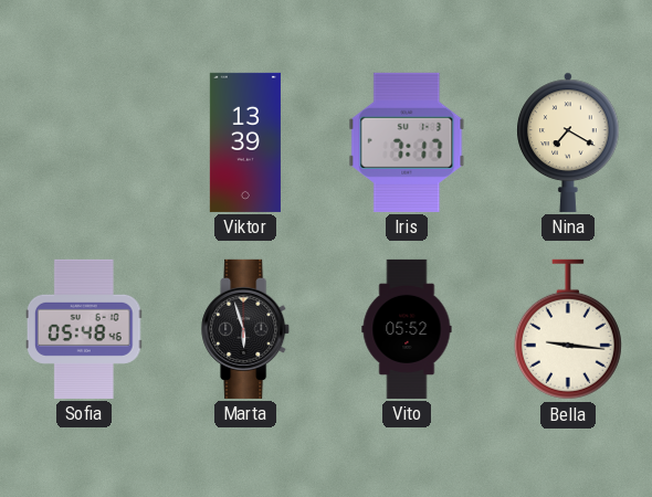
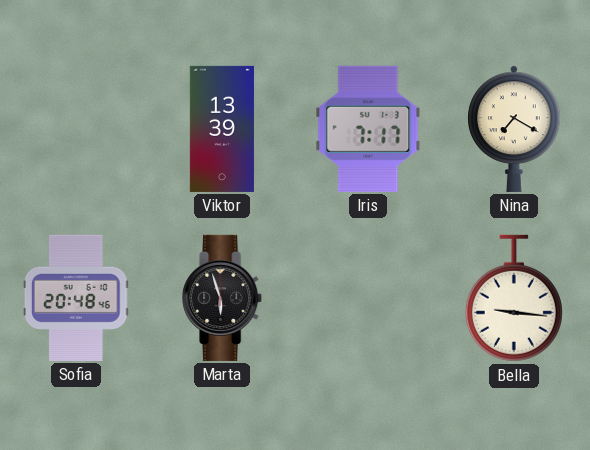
Sofia: 05:48 -> 20:48 (76, 298)
Vito: 05:52 -> none (407, 329)
